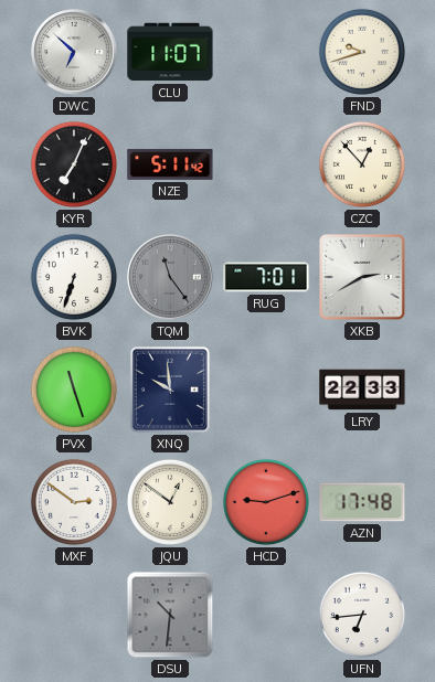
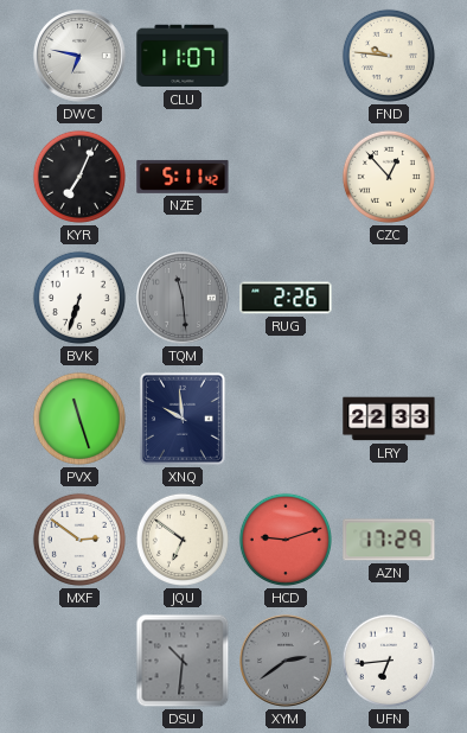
DWC: 6:52 -> 6:47 (81, 57)
FND: 9:42 -> 9:46 (389, 56)
TQM: 11:24 -> 11:29 (184, 299)
RUG: 7:01 -> 2:26 (286, 298)
XKB: 2:40 -> none (362, 277)
JQU: 12:51 -> 6:51 (183, 540)
AZN: 17:48 -> 17:29 (389, 540)
XYM: none -> 2:39 (287, 662)
